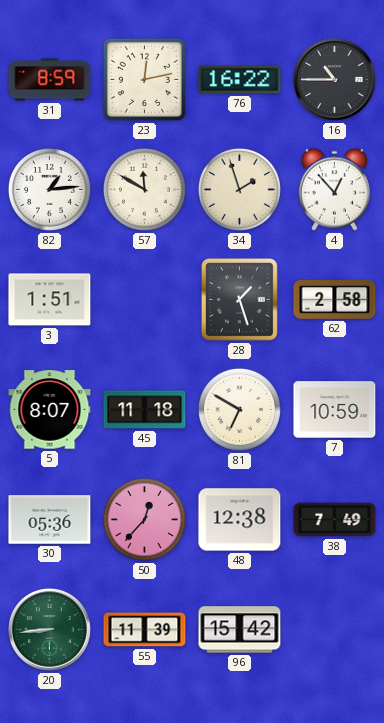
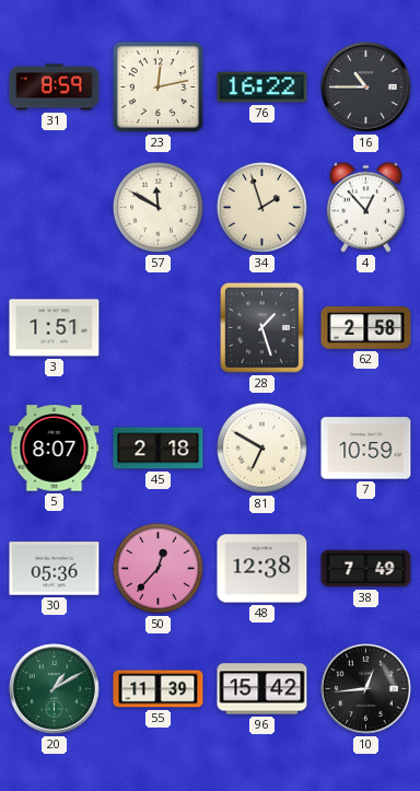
82: 1:14 -> none (49, 189)
45: 11:18 -> 2:18 (159, 449)
20: 8:44 -> 1:10 (55, 689)
10: none -> 12:44 (366, 689)
